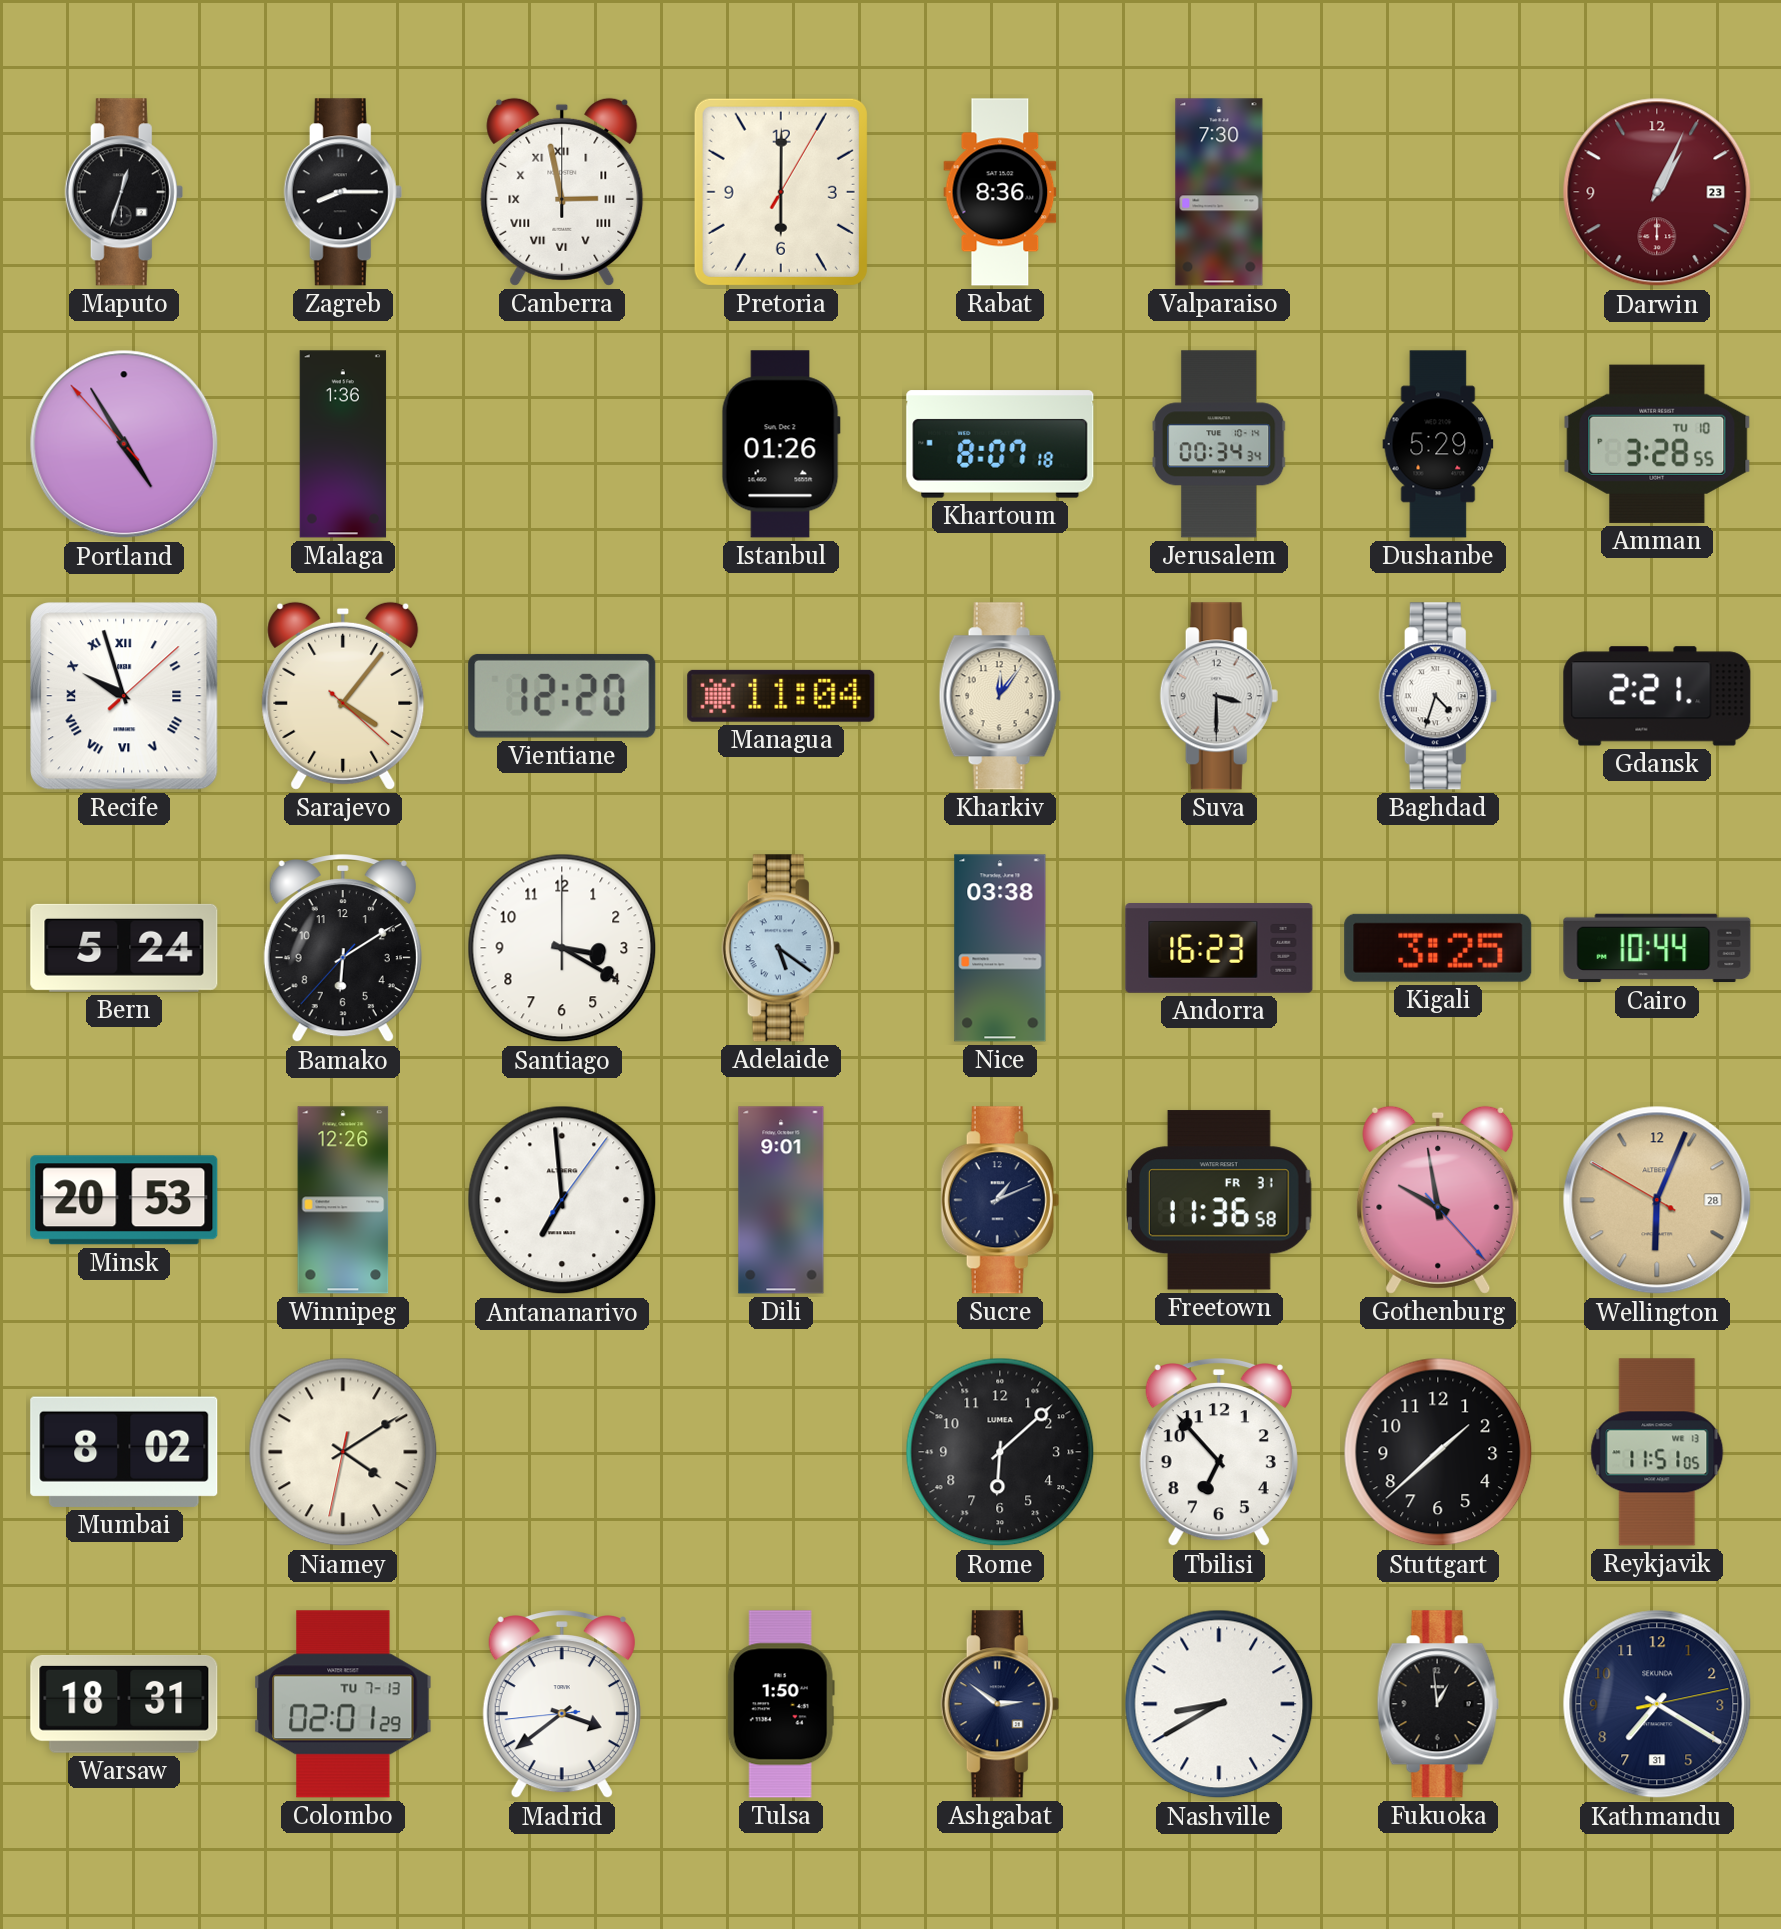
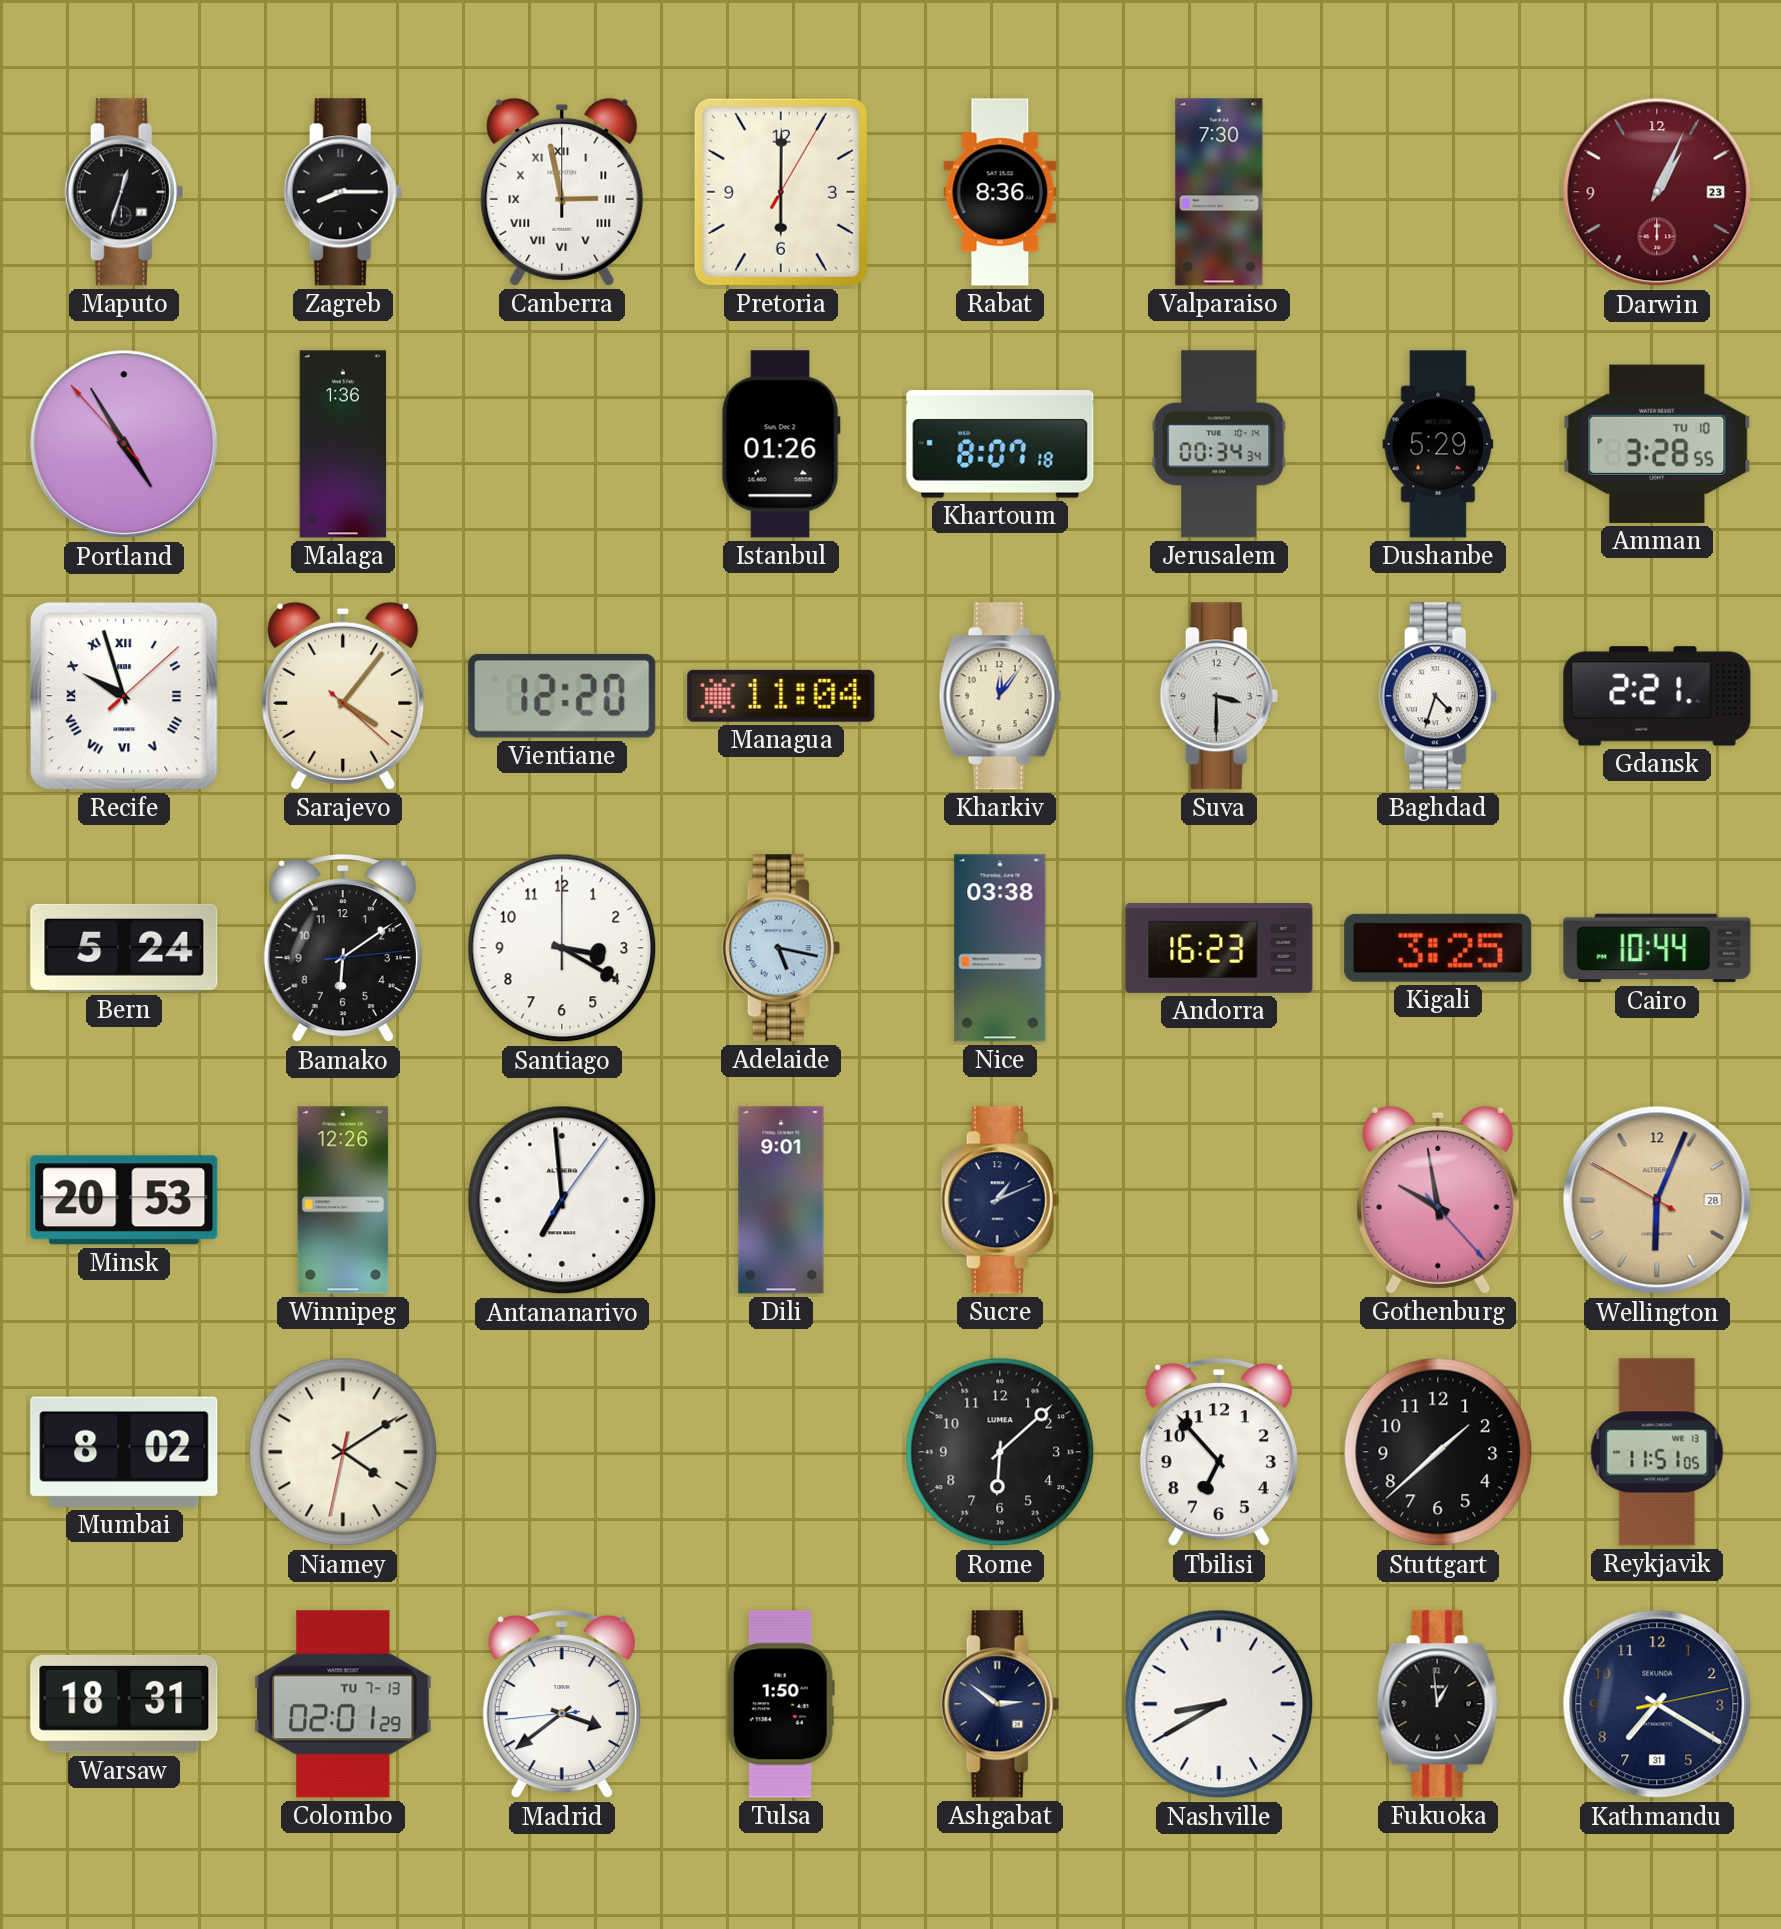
Bamako: 6:09:37 -> 6:09:14 (343, 949)
Adelaide: 5:21 -> 5:17 (781, 948)
Freetown: 11:36 -> none (1219, 1200)
